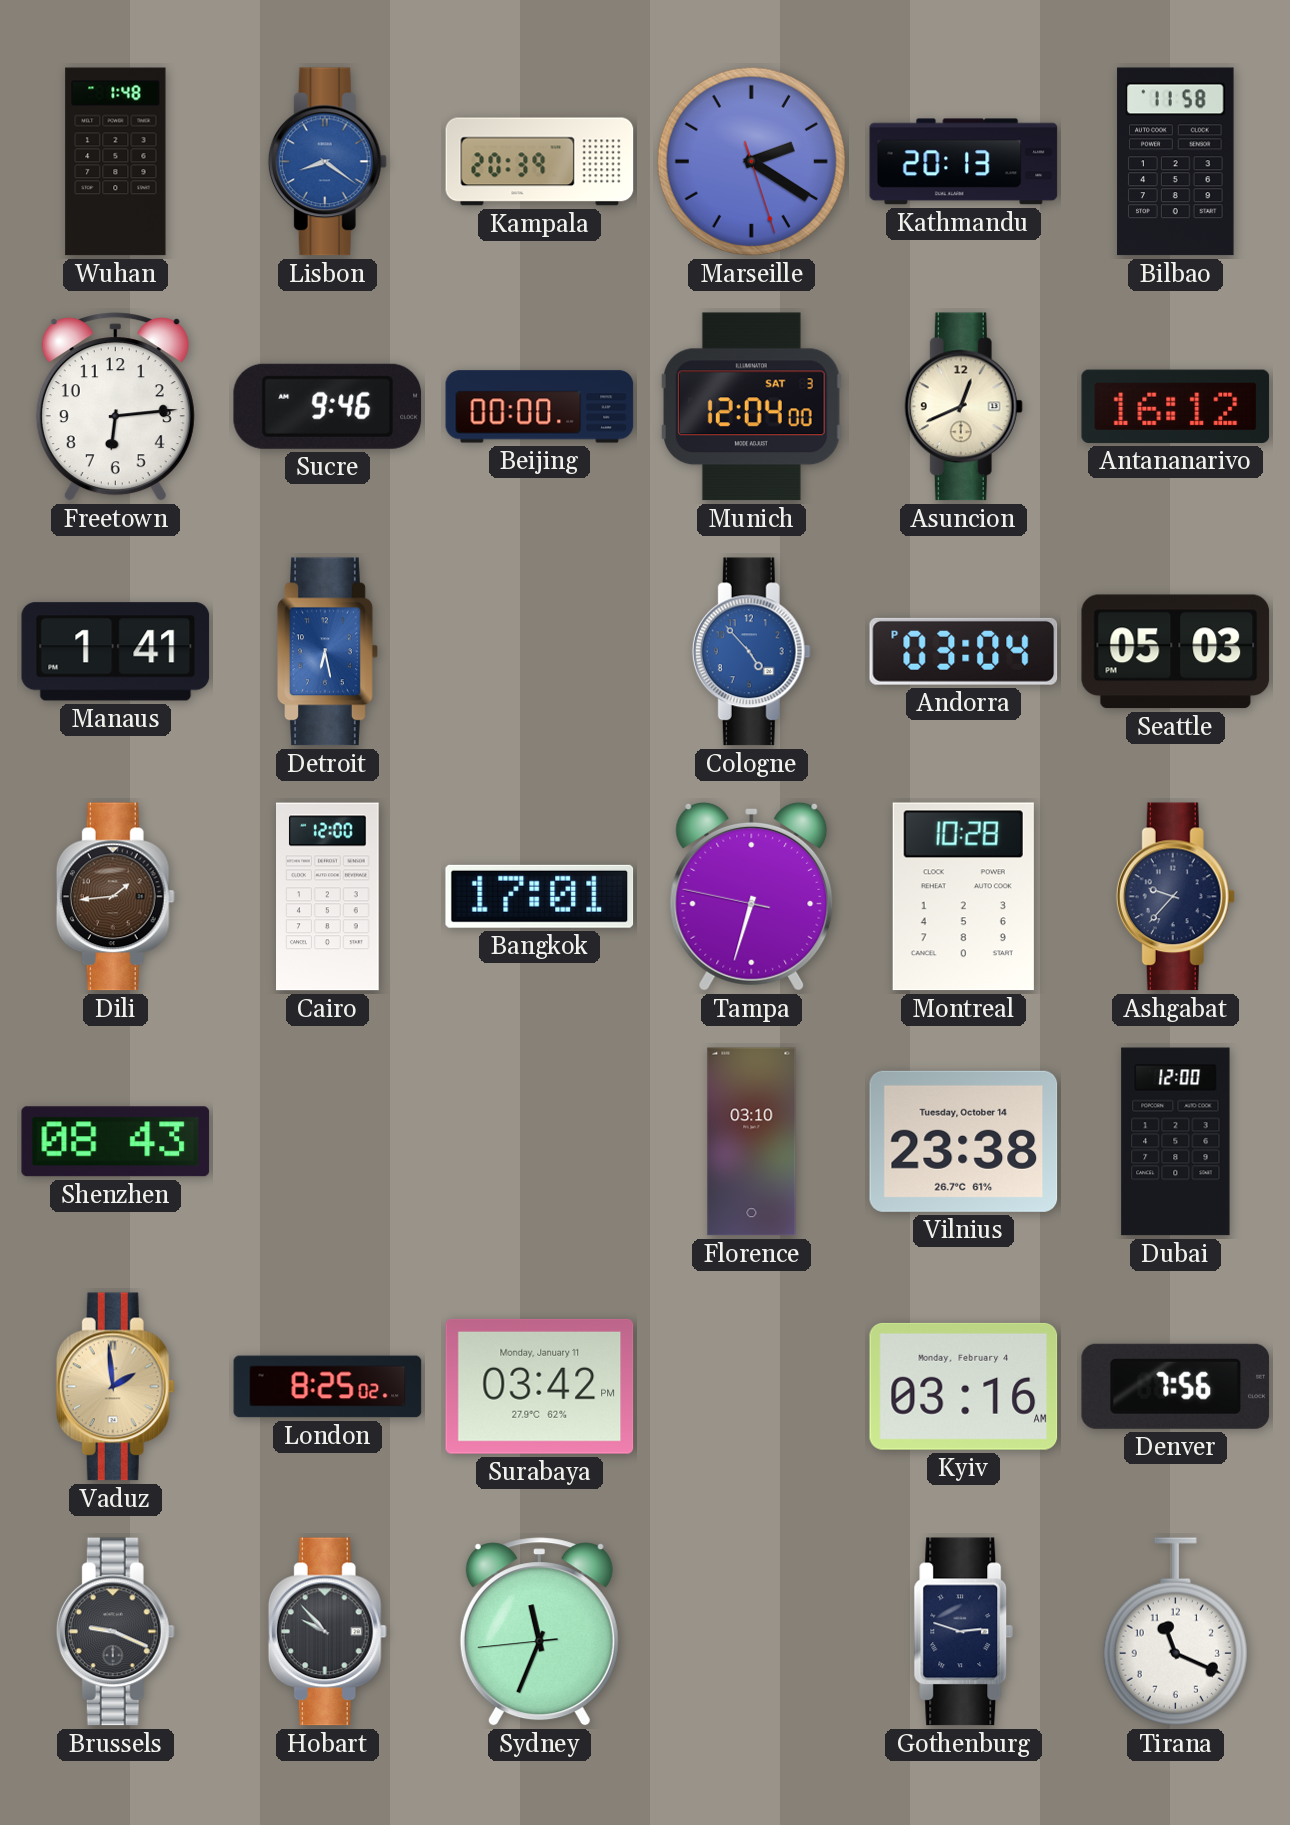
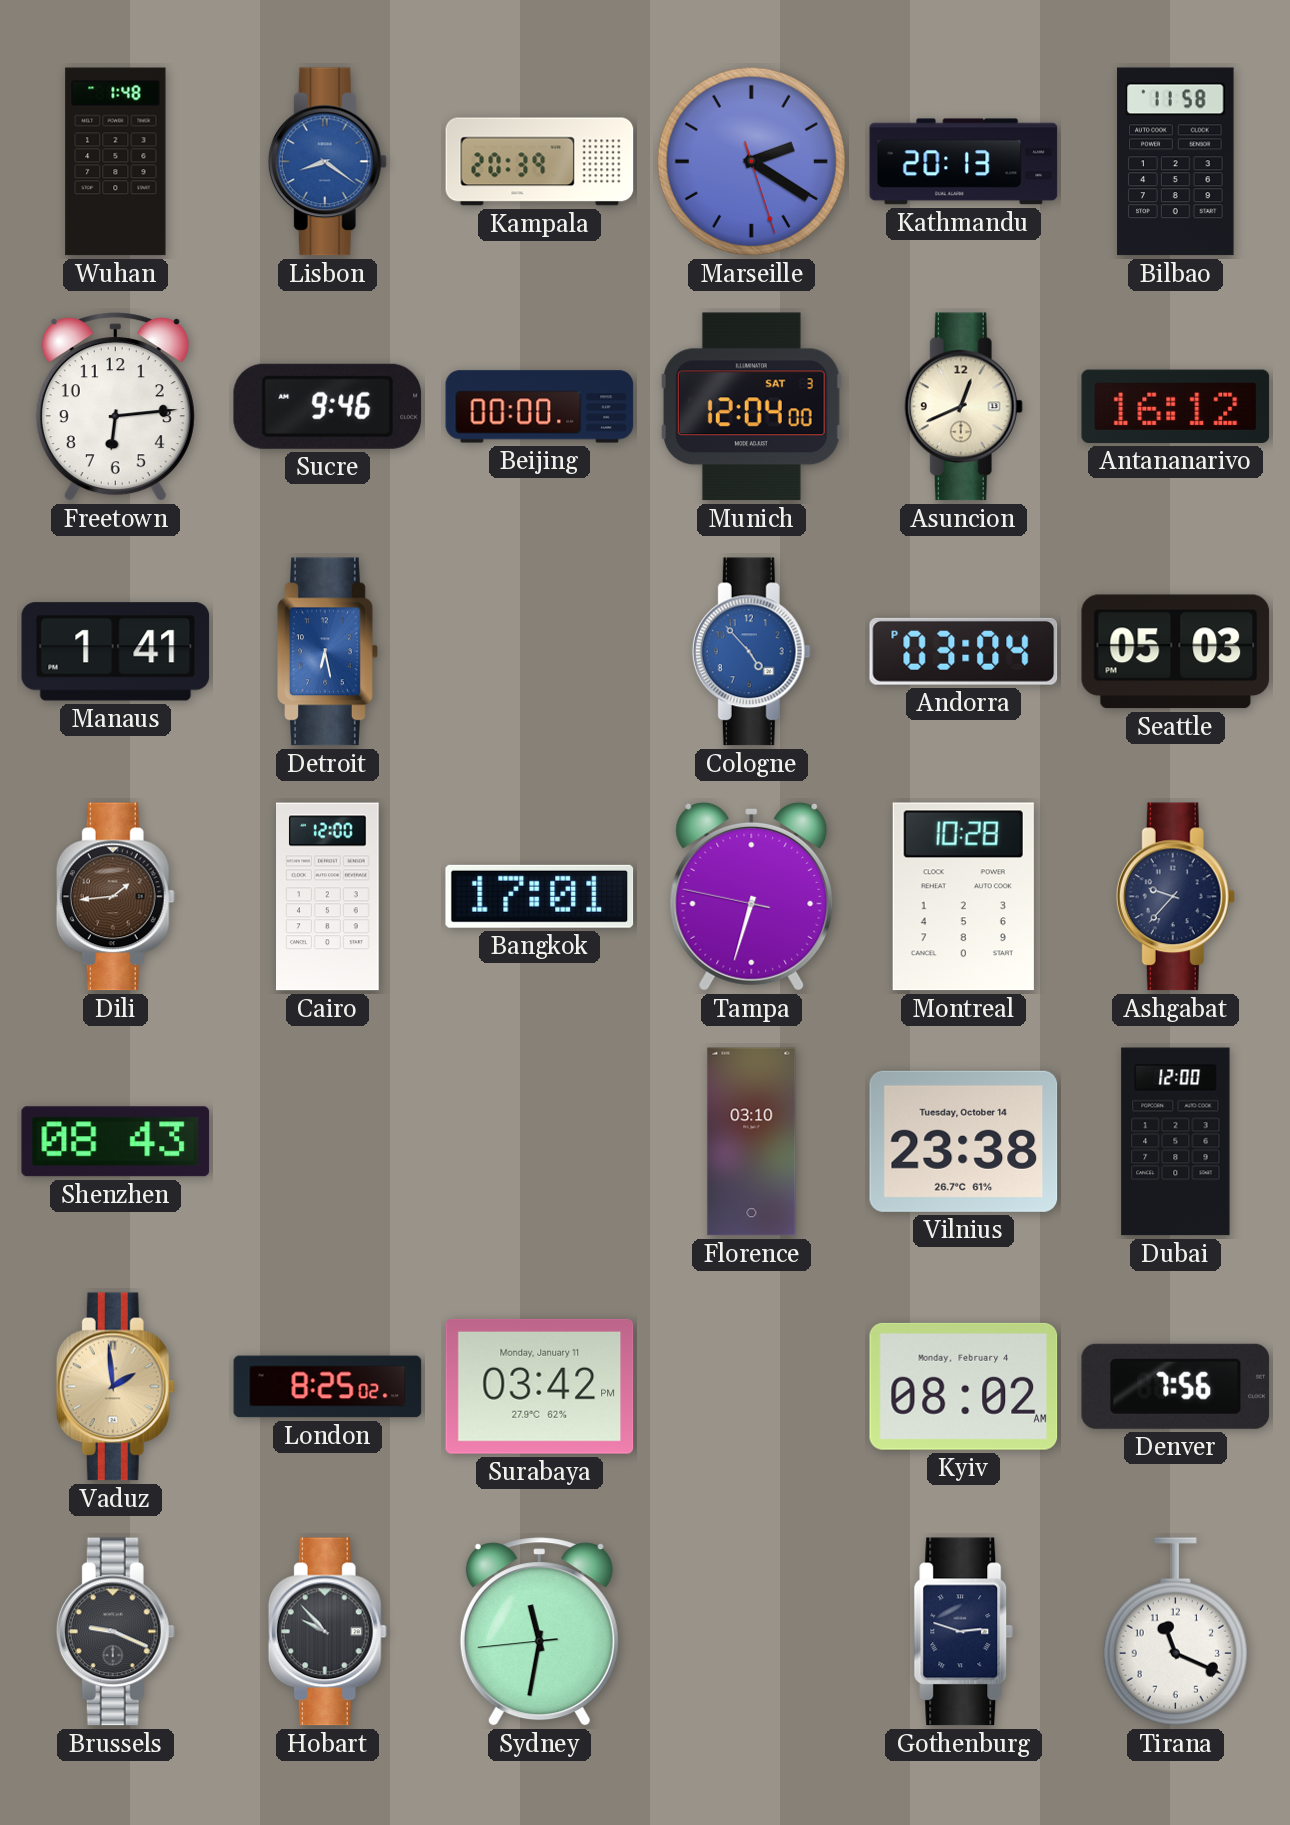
Kyiv: 03:16 -> 08:02 (964, 1386)
Sydney: 11:33 -> 11:31 (539, 1632)
